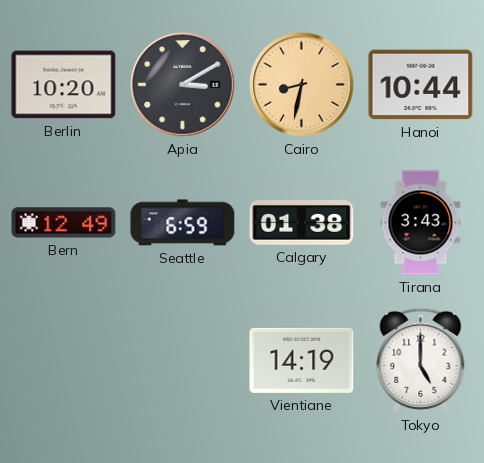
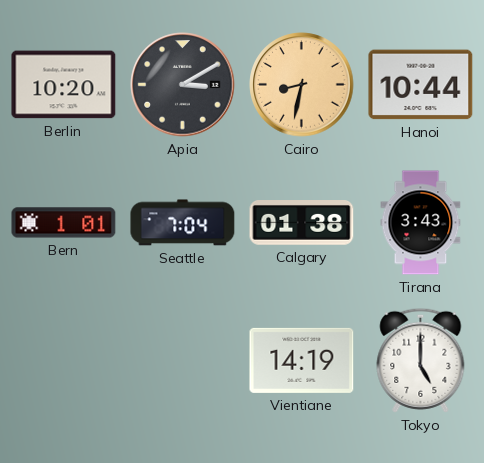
Bern: 12:49 -> 1:01 (64, 223)
Seattle: 6:59 -> 7:04 (183, 223)
